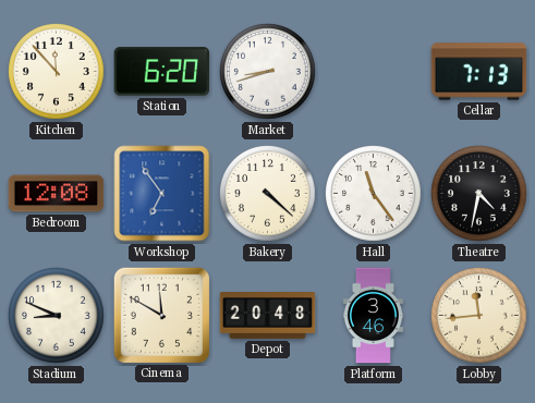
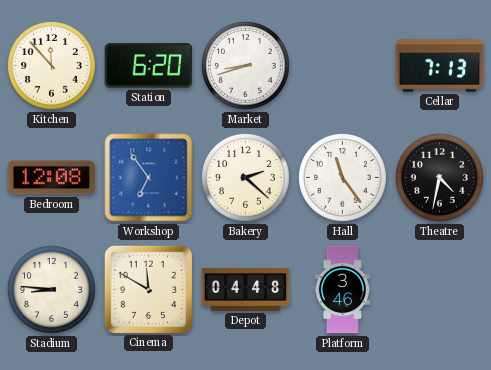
Bakery: 4:22 -> 2:22 (246, 178)
Stadium: 8:49 -> 8:46 (52, 290)
Depot: 20:48 -> 04:48 (246, 290)
Lobby: 11:44 -> none (479, 316)
